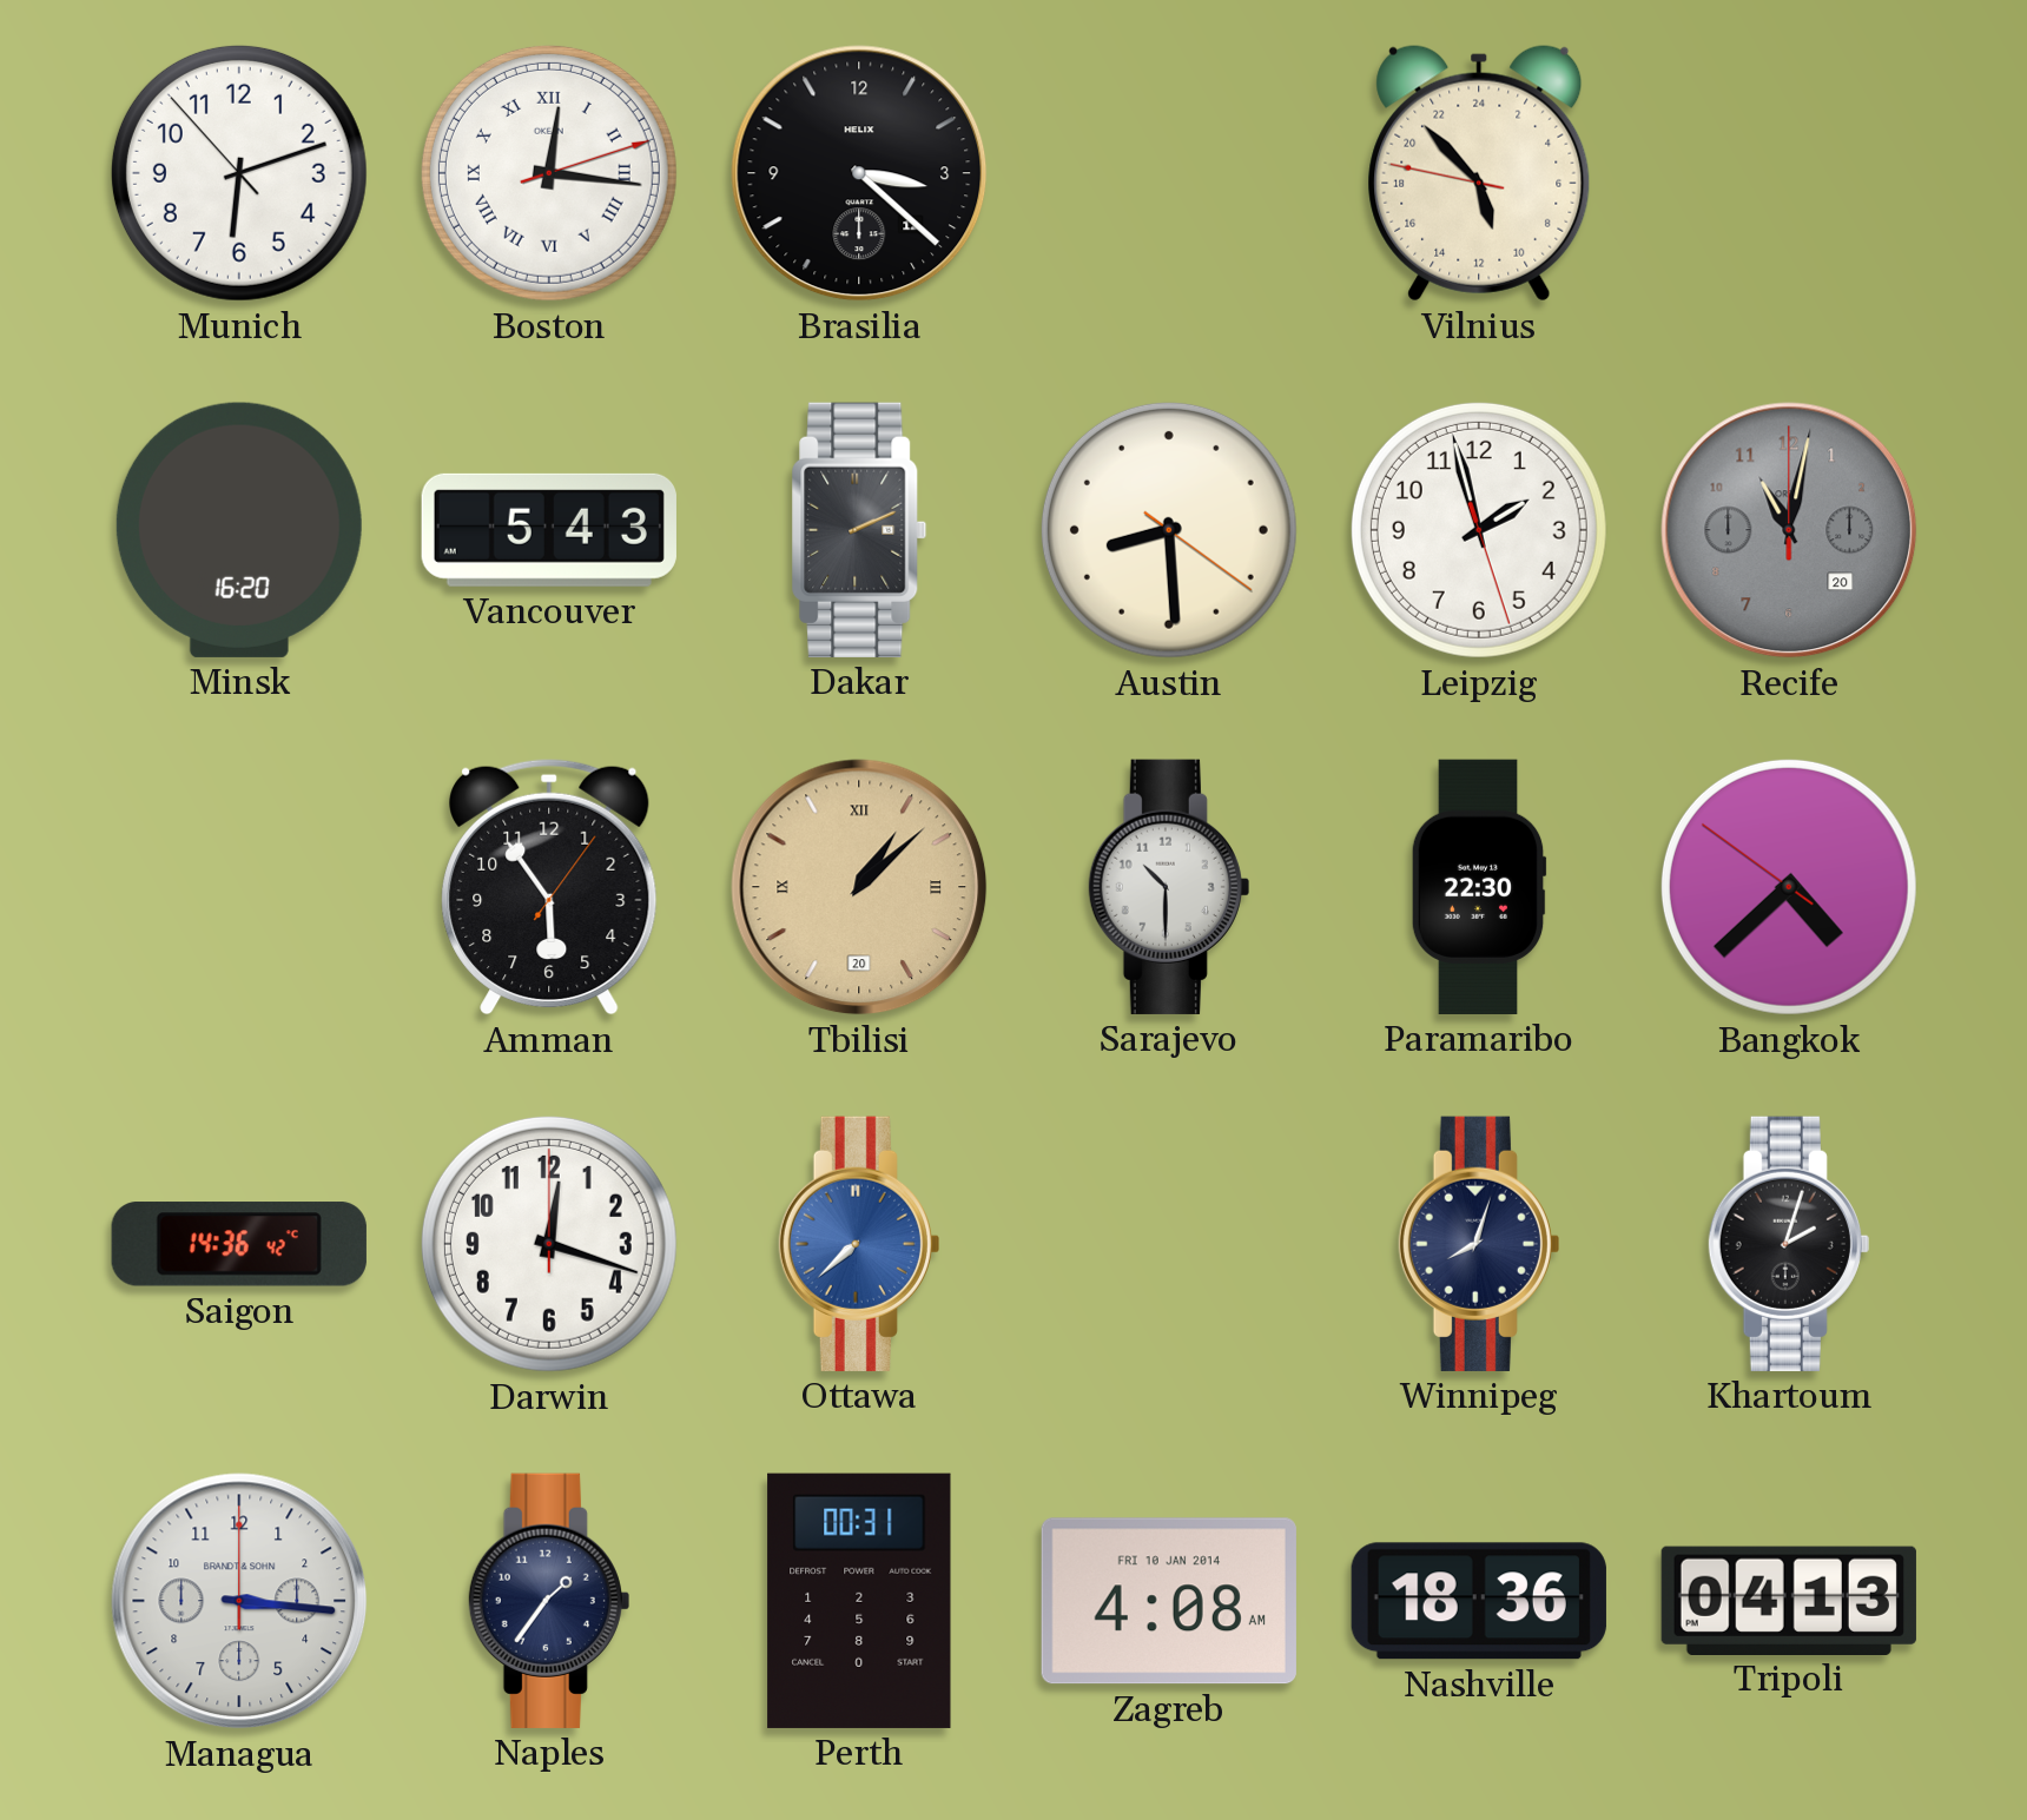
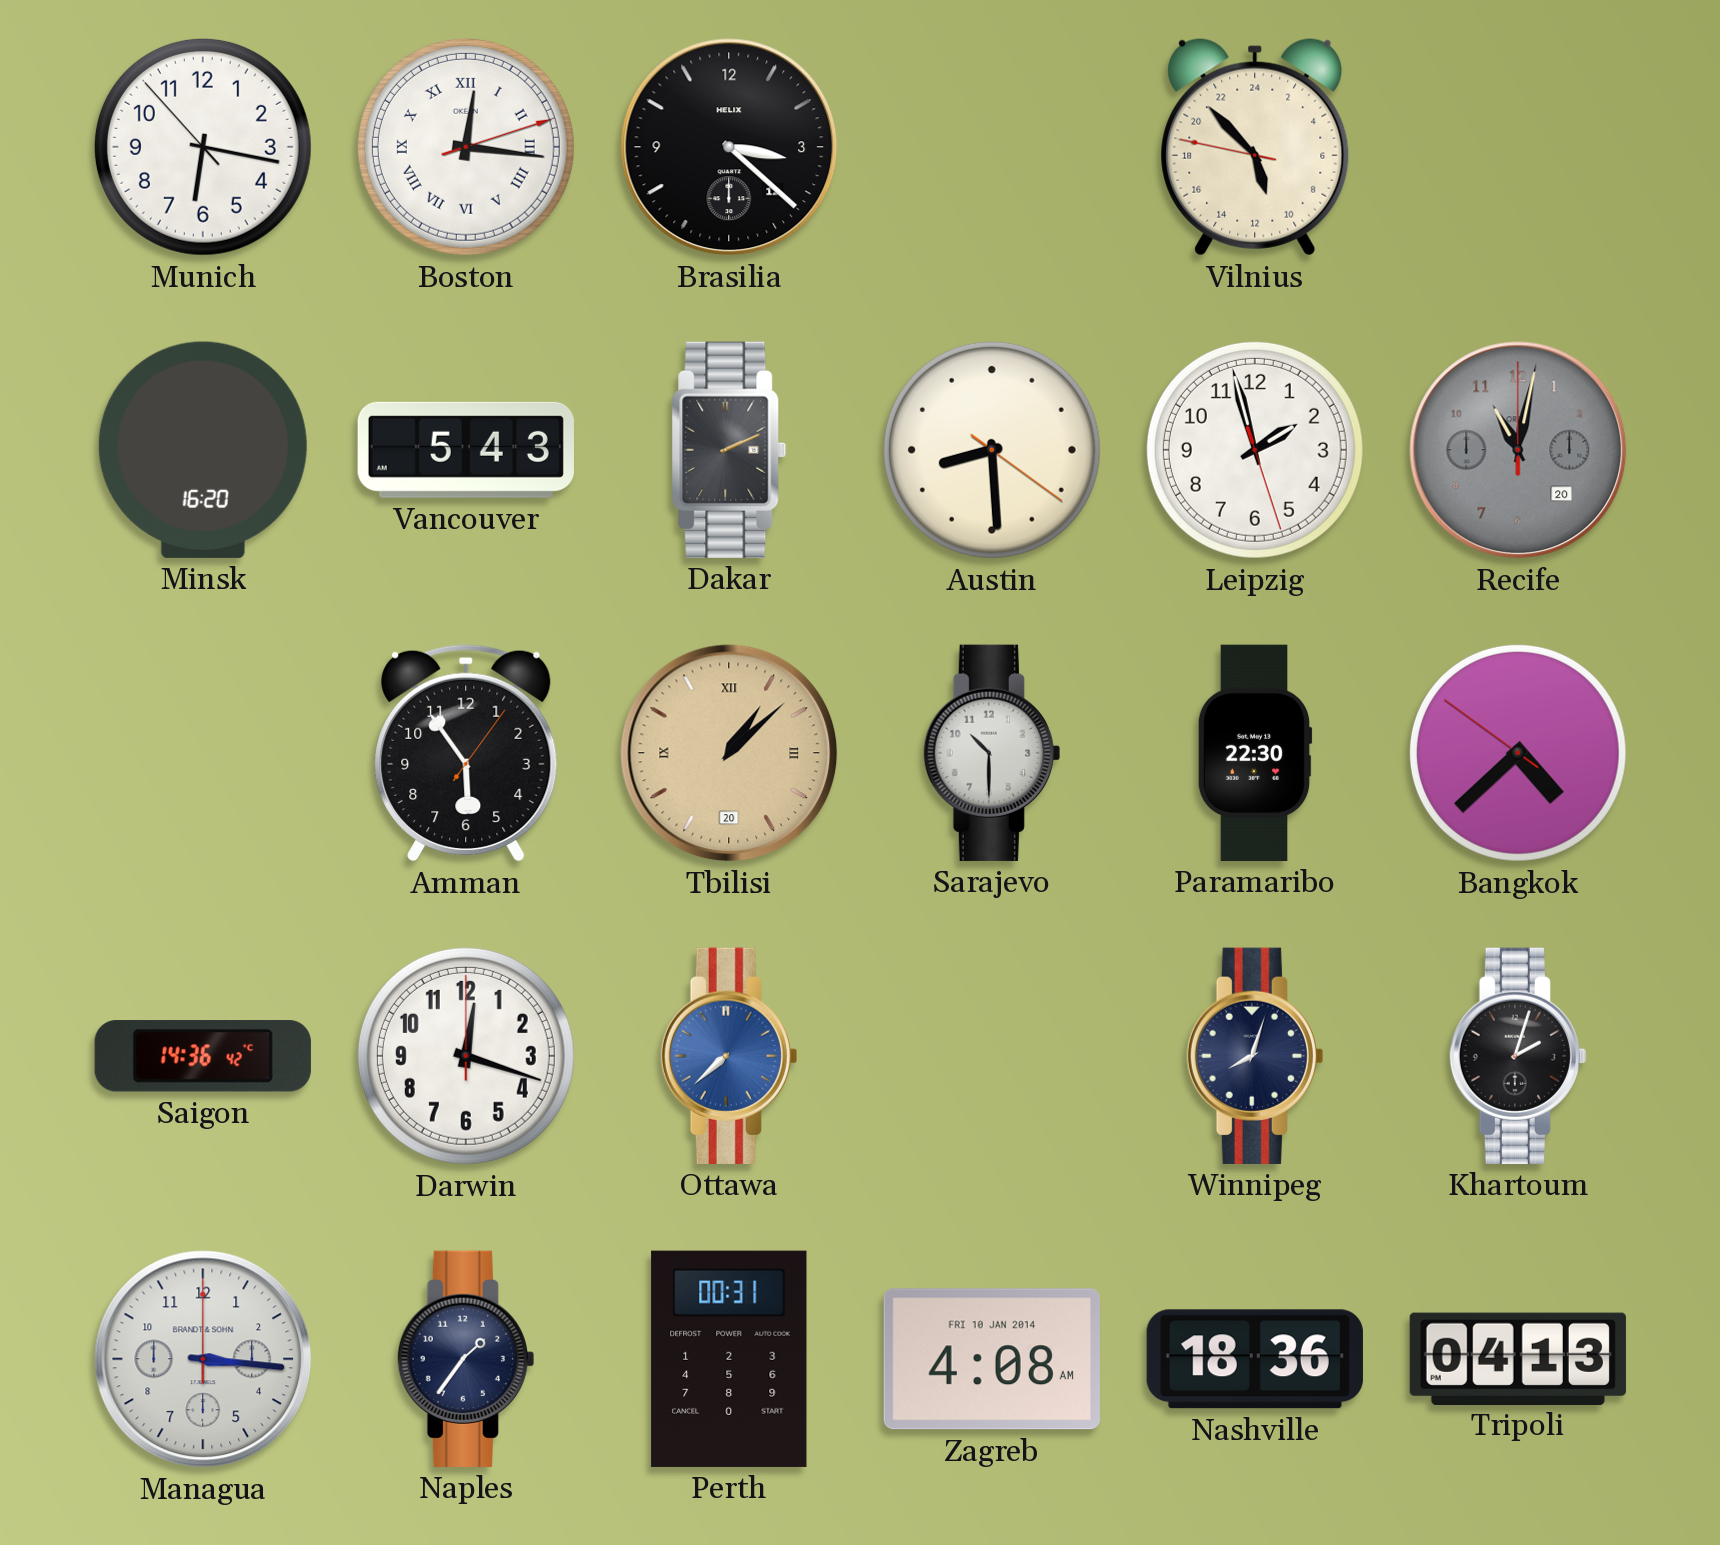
Munich: 6:11 -> 6:16 (203, 147)
